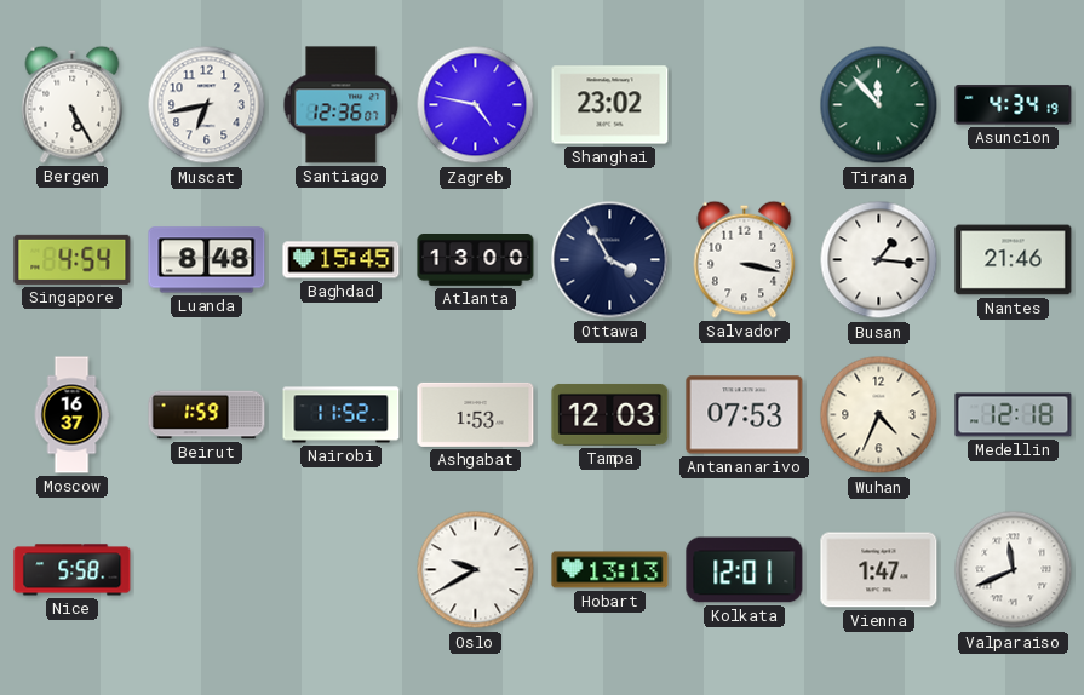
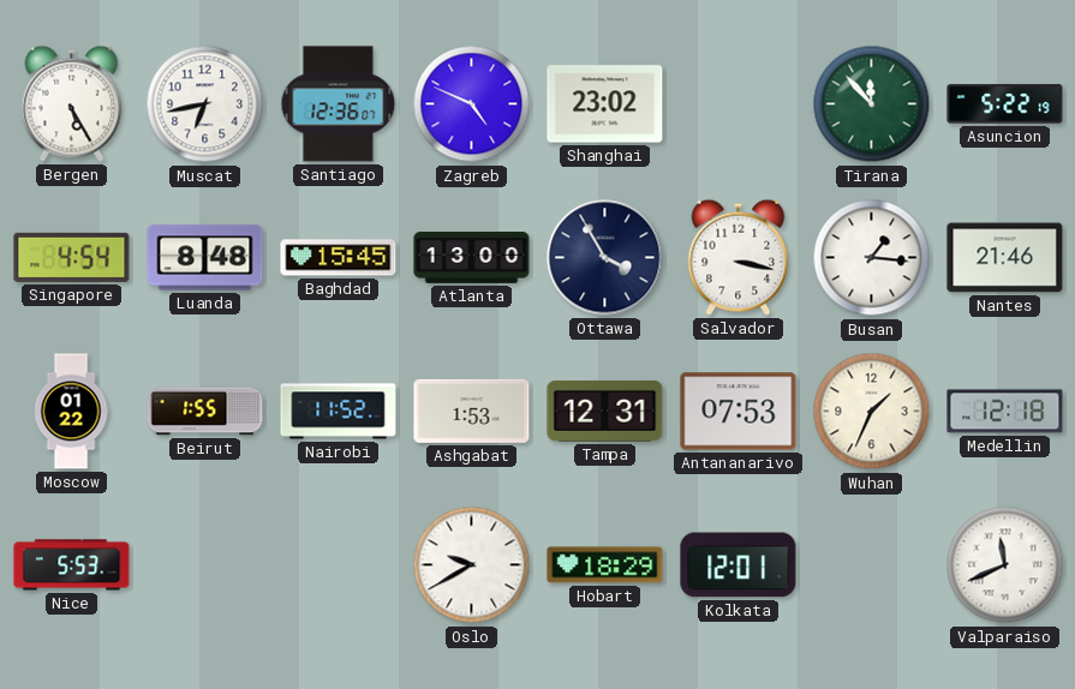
Zagreb: 4:47 -> 4:49 (472, 104)
Asuncion: 4:34 -> 5:22 (1005, 104)
Moscow: 16:37 -> 01:22 (71, 412)
Beirut: 1:59 -> 1:55 (205, 412)
Tampa: 12:03 -> 12:31 (605, 411)
Wuhan: 4:34 -> 1:34 (872, 412)
Nice: 5:58 -> 5:53 (72, 565)
Hobart: 13:13 -> 18:29 (605, 565)
Vienna: 1:47 -> none (879, 570)
